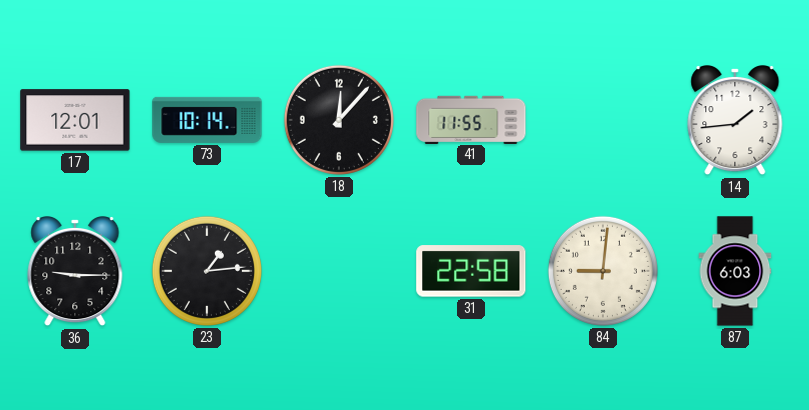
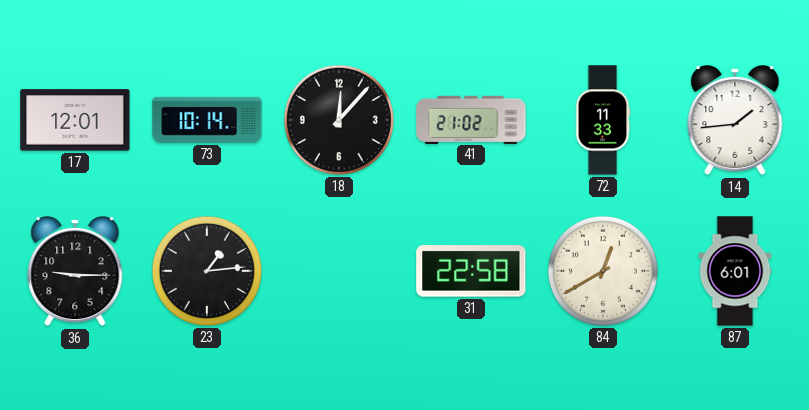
41: 11:55 -> 21:02 (471, 119)
72: none -> 11:33 (603, 120)
84: 9:01 -> 12:40 (603, 271)
87: 6:03 -> 6:01 (735, 271)
